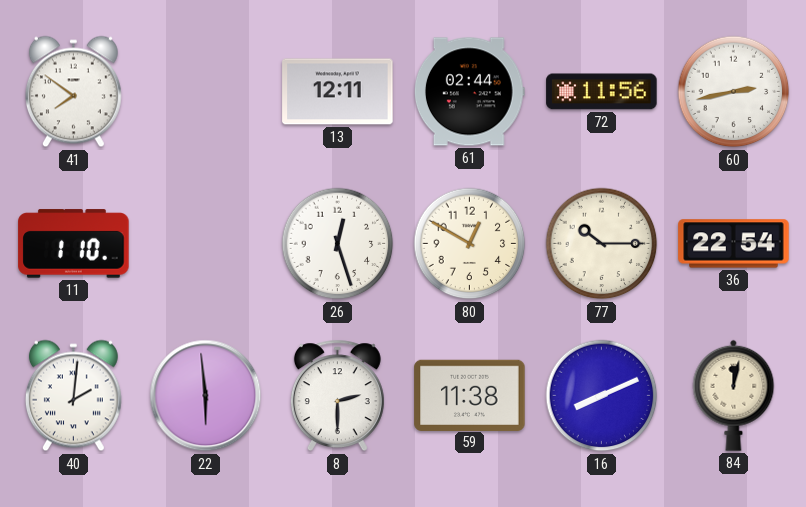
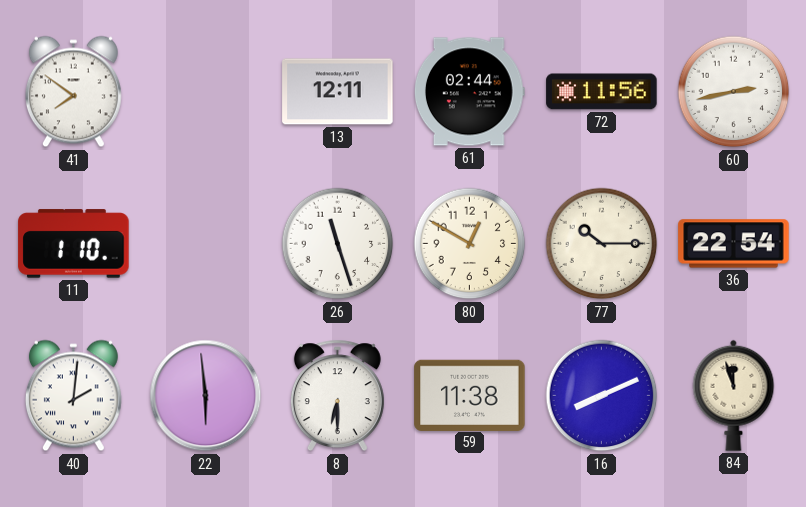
26: 12:27 -> 11:27 (338, 244)
8: 2:30 -> 6:30 (337, 396)
84: 12:02 -> 11:57 (734, 395)
